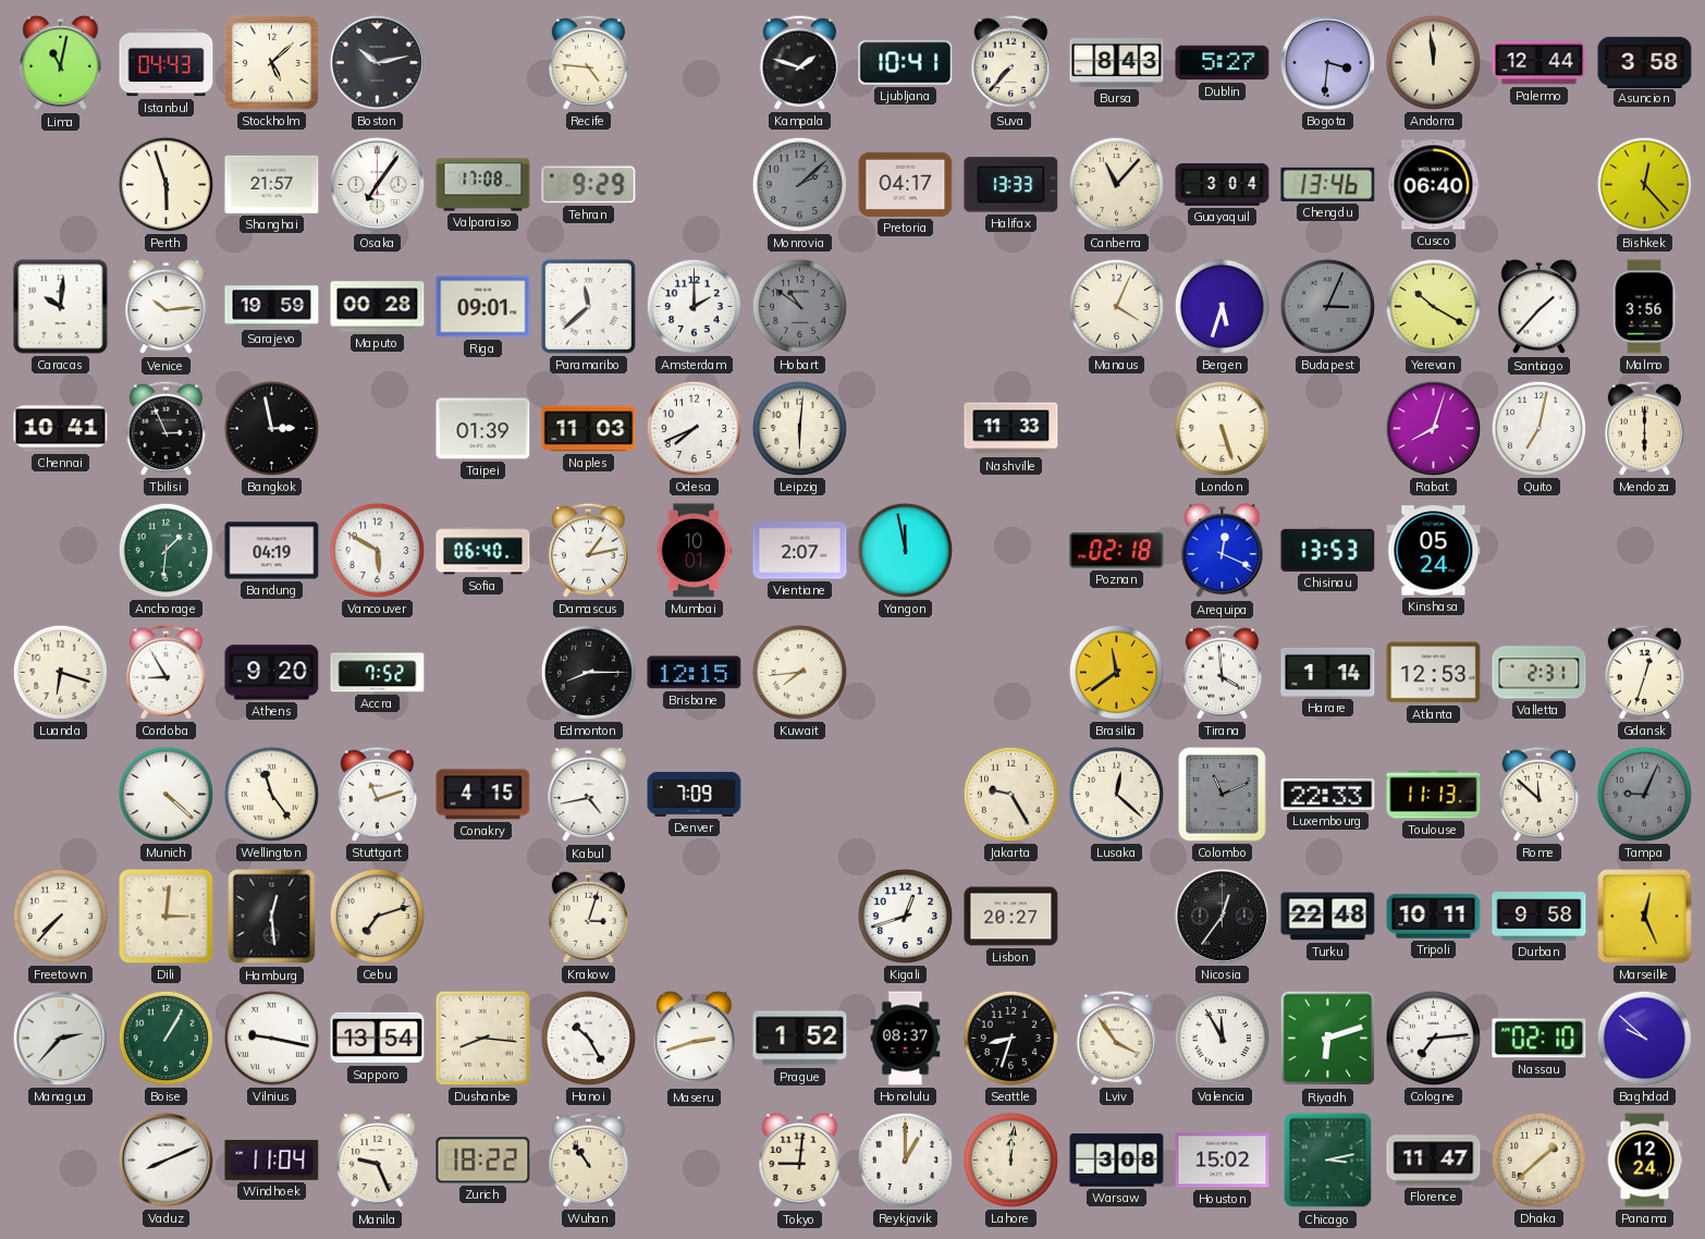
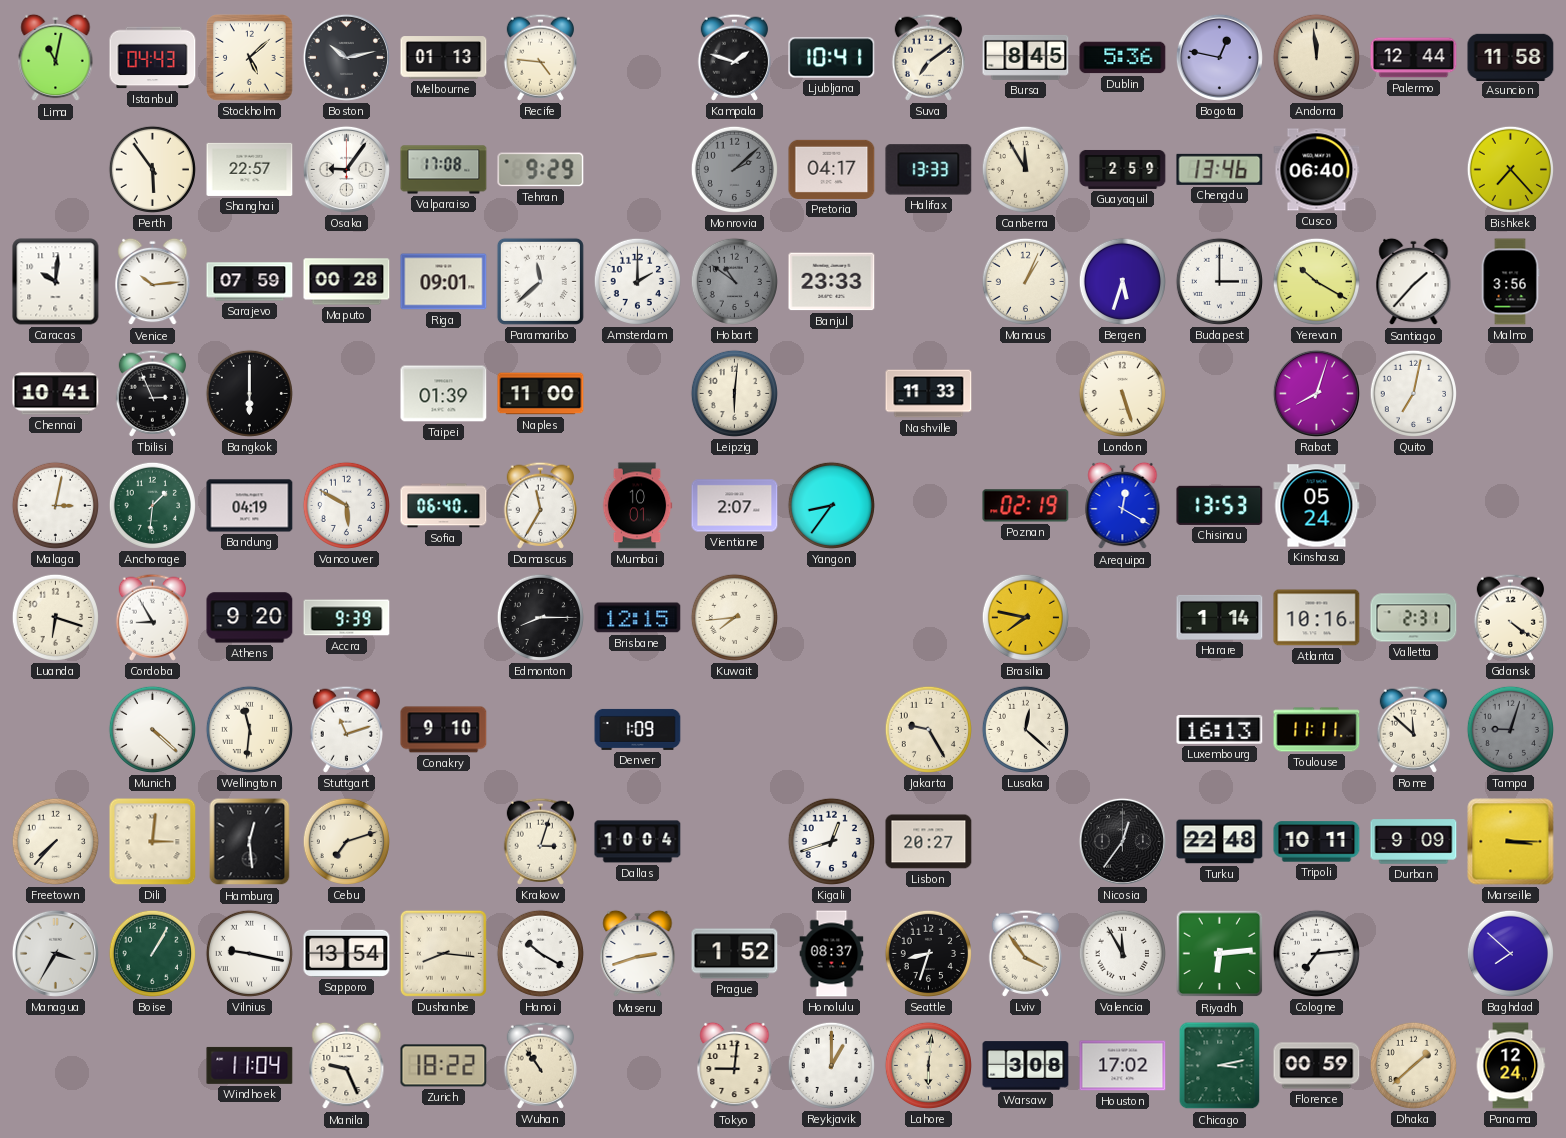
Melbourne: none -> 01:13 (444, 58)
Suva: 7:37 -> 7:09 (928, 57)
Bursa: 8:43 -> 8:45 (1026, 57)
Dublin: 5:27 -> 5:36 (1123, 58)
Bogota: 3:31 -> 12:47 (1219, 57)
Asuncion: 3:58 -> 11:58 (1511, 57)
Perth: 5:57 -> 5:54 (152, 169)
Shanghai: 21:57 -> 22:57 (250, 169)
Osaka: 7:06 -> 9:06 (346, 169)
Canberra: 11:07 -> 11:55 (1025, 169)
Guayaquil: 3:04 -> 2:59 (1123, 169)
Bishkek: 12:23 -> 7:23 (1510, 169)
Sarajevo: 19:59 -> 07:59 (250, 282)
Banjul: none -> 23:33 (832, 282)
Manaus: 4:04 -> 1:04 (1025, 281)
Budapest: 3:04 -> 3:00 (1219, 281)
Budapest dial: grey -> white (1219, 281)
Bangkok: 2:58 -> 6:00 (249, 393)
Naples: 11:03 -> 11:00 (541, 394)
Odesa: 7:41 -> none (694, 428)
Mendoza: 6:00 -> none (1644, 428)
Malaga: none -> 3:02 (55, 505)
Damascus: 1:13 -> 11:35 (540, 505)
Yangon: 11:58 -> 8:36 (831, 505)
Poznan: 02:18 -> 02:19 (1026, 506)
Arequipa: 12:19 -> 12:20 (1123, 506)
Accra: 7:52 -> 9:39 (347, 618)
Brasilia: 11:39 -> 7:47 (1025, 617)
Tirana: 3:59 -> none (1222, 672)
Atlanta: 12:53 -> 10:16 (1317, 618)
Gdansk: 12:33 -> 4:21 (1510, 617)
Wellington: 11:24 -> 11:31 (249, 729)
Conakry: 4:15 -> 9:10 (444, 730)
Kabul: 4:43 -> none (589, 795)
Denver: 7:09 -> 1:09 (638, 729)
Colombo: 11:11 -> none (1223, 795)
Luxembourg: 22:33 -> 16:13 (1220, 730)
Toulouse: 11:13 -> 11:11 (1317, 730)
Tampa: 9:04 -> 9:03 (1510, 729)
Dallas: none -> 10:04 (638, 842)
Durban: 9:58 -> 9:09 (1414, 842)
Marseille: 12:26 -> 3:15 (1511, 842)
Managua: 2:37 -> 3:35 (55, 953)
Hanoi: 10:25 -> 10:20 (540, 953)
Riyadh: 6:12 -> 6:14 (1220, 954)
Nassau: 02:10 -> none (1540, 1039)
Baghdad: 9:52 -> 7:52 (1510, 953)
Vaduz: 8:11 -> none (165, 1160)
Lahore: 12:01 -> 6:01 (928, 1065)
Houston: 15:02 -> 17:02 (1123, 1066)
Florence: 11:47 -> 00:59 (1317, 1066)
